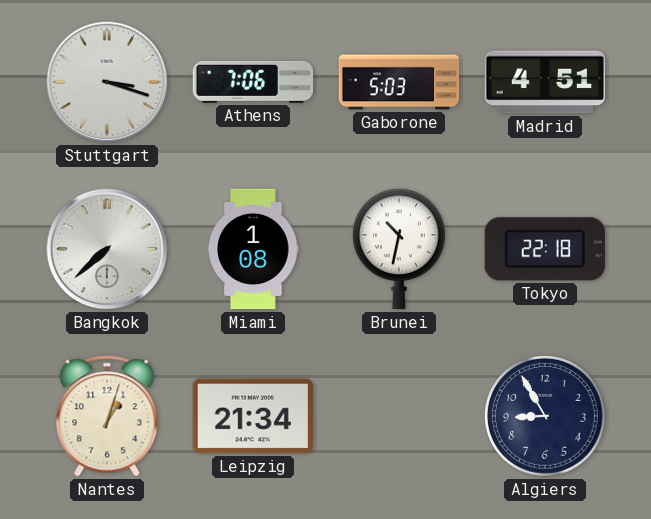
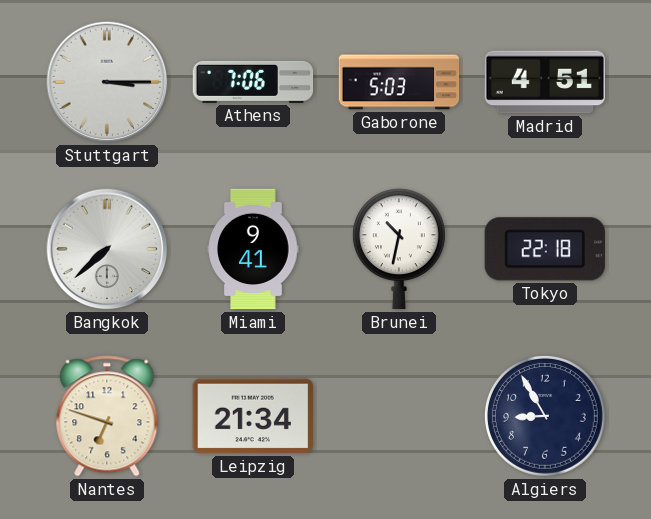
Stuttgart: 3:18 -> 3:15 (107, 82)
Miami: 1:08 -> 9:41 (253, 249)
Nantes: 1:03 -> 6:48 (107, 416)
